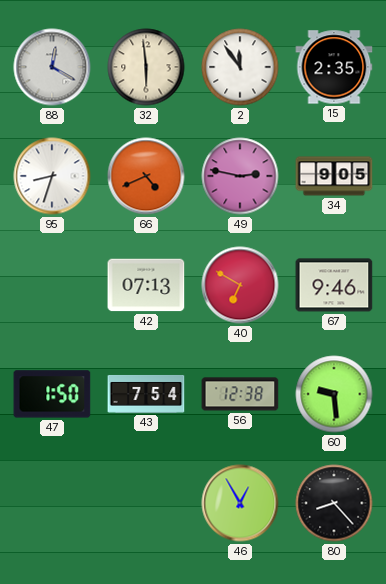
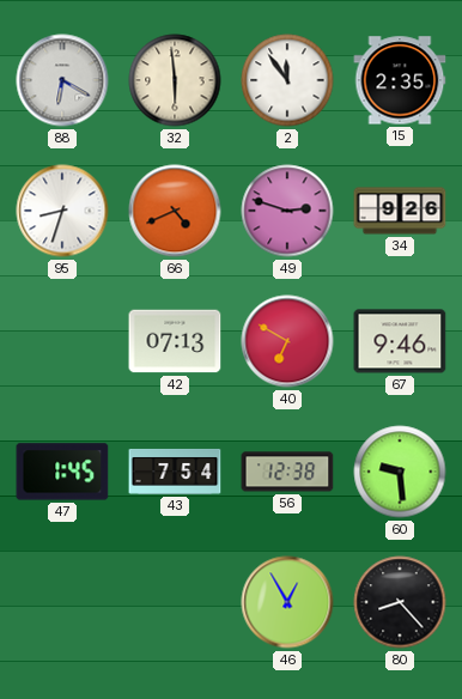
88: 12:20 -> 6:20 (62, 80)
49: 2:47 -> 2:48 (287, 211)
34: 9:05 -> 9:26 (400, 211)
47: 1:50 -> 1:45 (62, 472)
